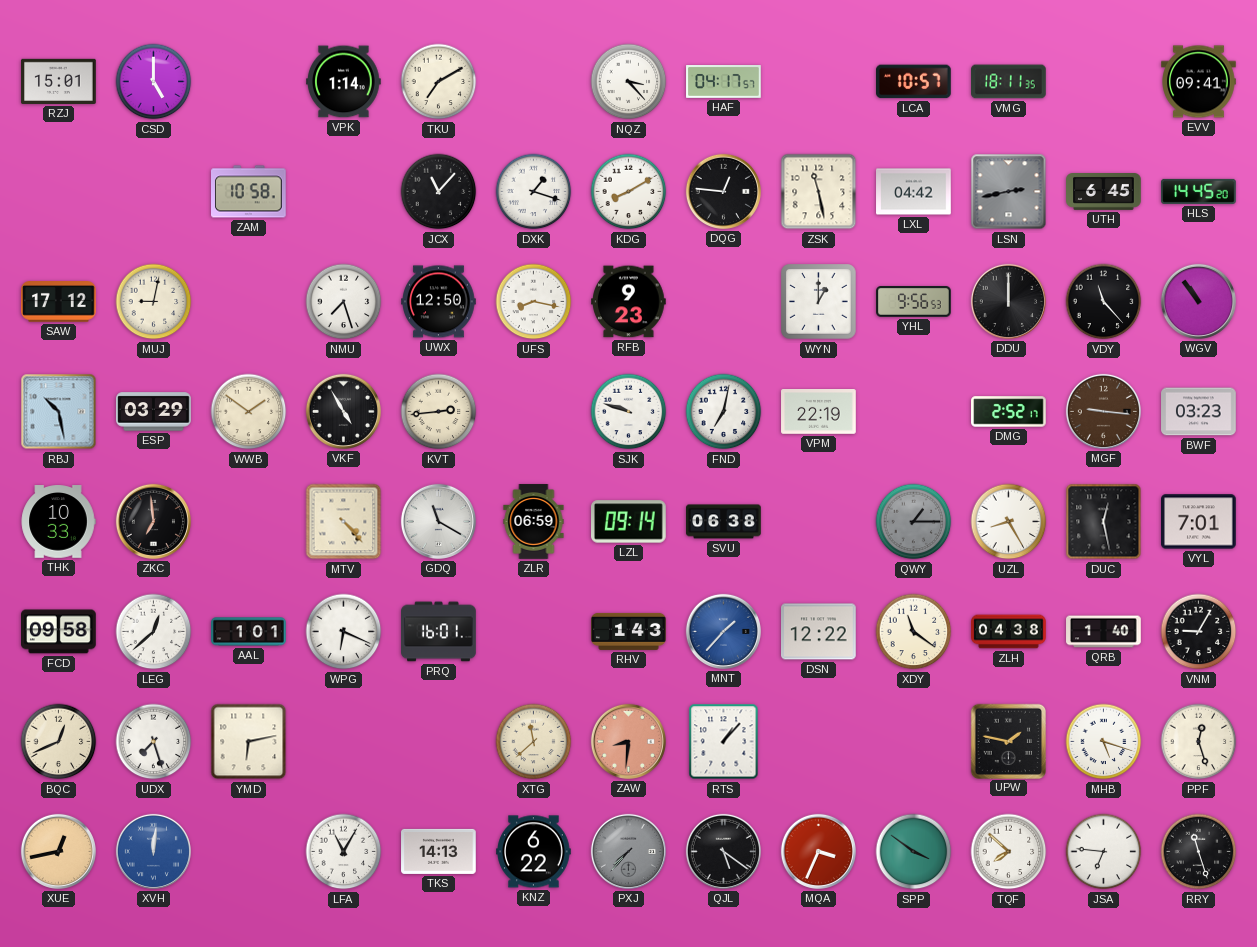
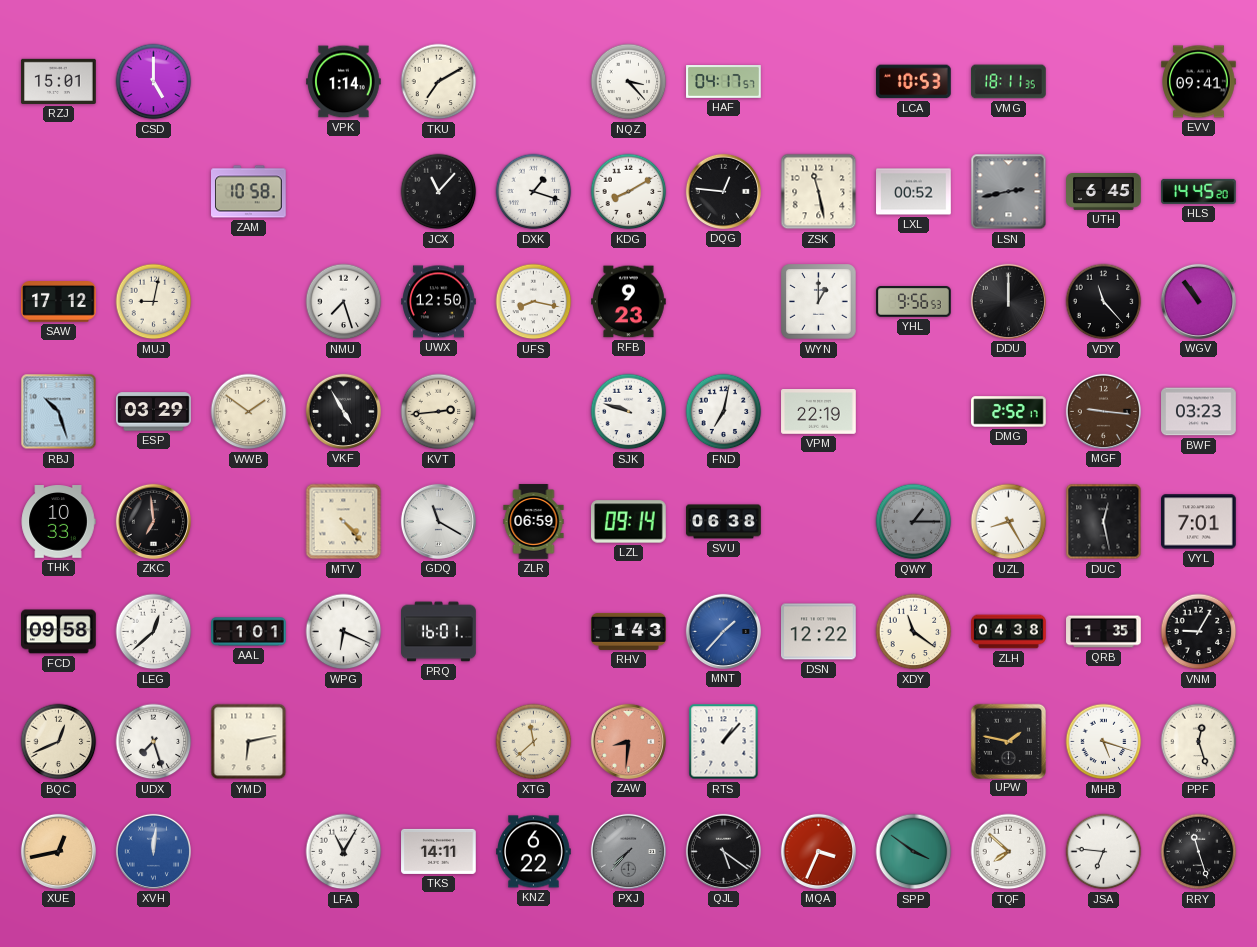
LCA: 10:57 -> 10:53 (914, 82)
LXL: 04:42 -> 00:52 (914, 192)
RBJ: 10:28 -> 10:27 (59, 412)
QRB: 1:40 -> 1:35 (1104, 632)
TKS: 14:13 -> 14:11 (439, 851)
